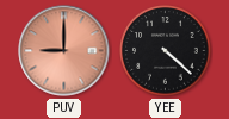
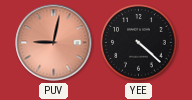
PUV: 9:00 -> 9:02 (54, 43)
